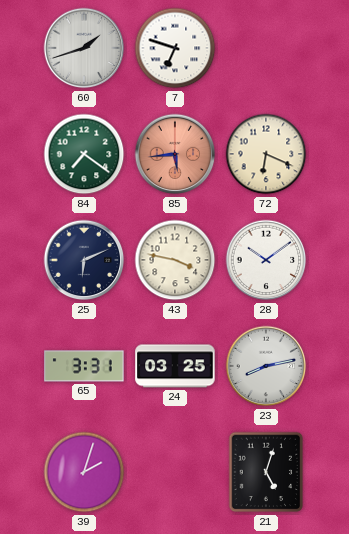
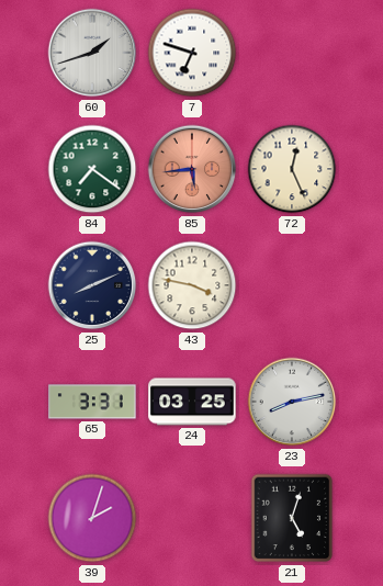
72: 6:19 -> 12:26 (292, 169)
25: 6:11 -> 8:11 (92, 285)
28: 10:09 -> none (266, 260)
